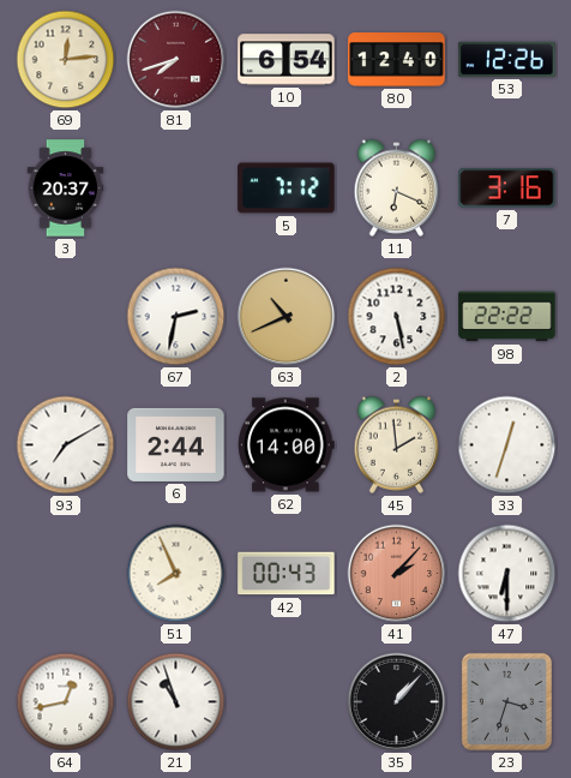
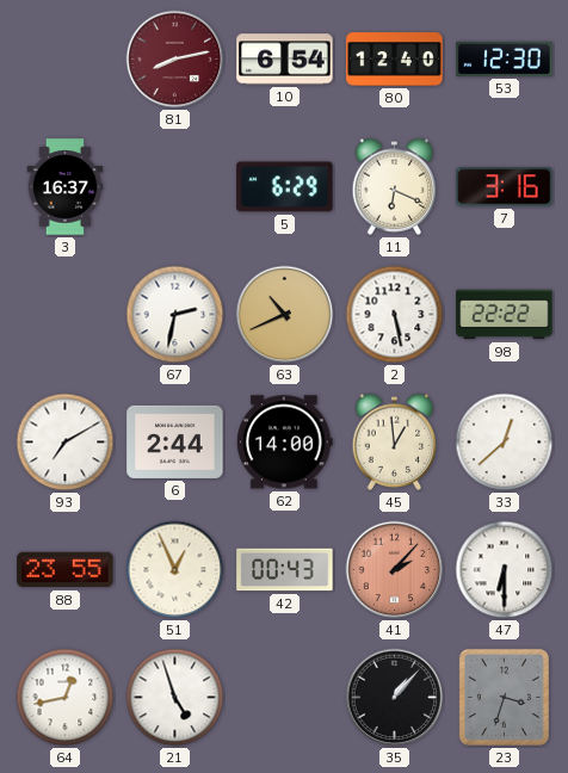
69: 12:14 -> none (66, 60)
81: 7:42 -> 8:13 (175, 60)
53: 12:26 -> 12:30 (505, 58)
3: 20:37 -> 16:37 (66, 187)
5: 7:12 -> 6:29 (285, 187)
45: 1:59 -> 12:59 (395, 441)
33: 12:33 -> 12:38 (505, 443)
88: none -> 23:55 (66, 570)
51: 7:56 -> 12:56 (175, 570)
21: 10:57 -> 4:57 (175, 698)
